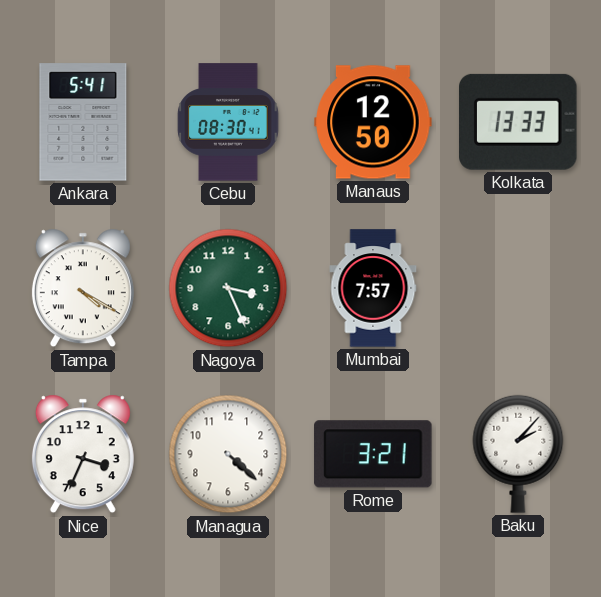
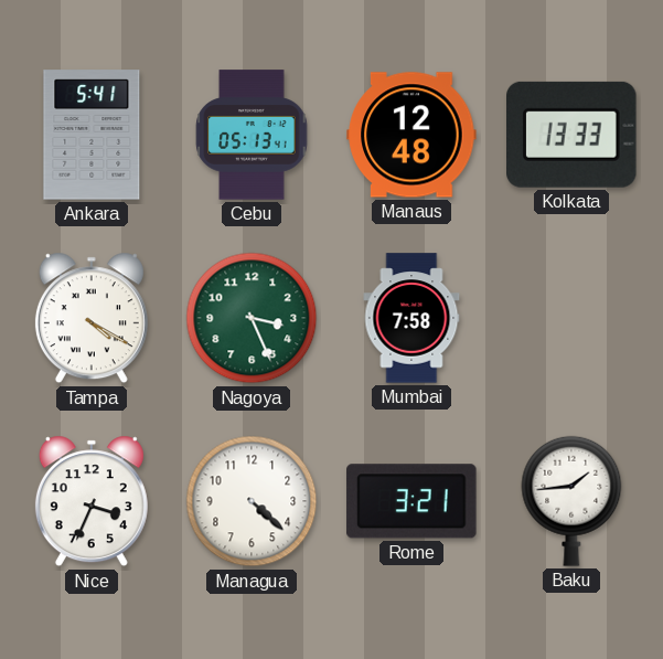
Cebu: 08:30 -> 05:13 (252, 135)
Manaus: 12:50 -> 12:48 (411, 135)
Mumbai: 7:57 -> 7:58 (411, 318)
Baku: 2:07 -> 1:44 (571, 501)
